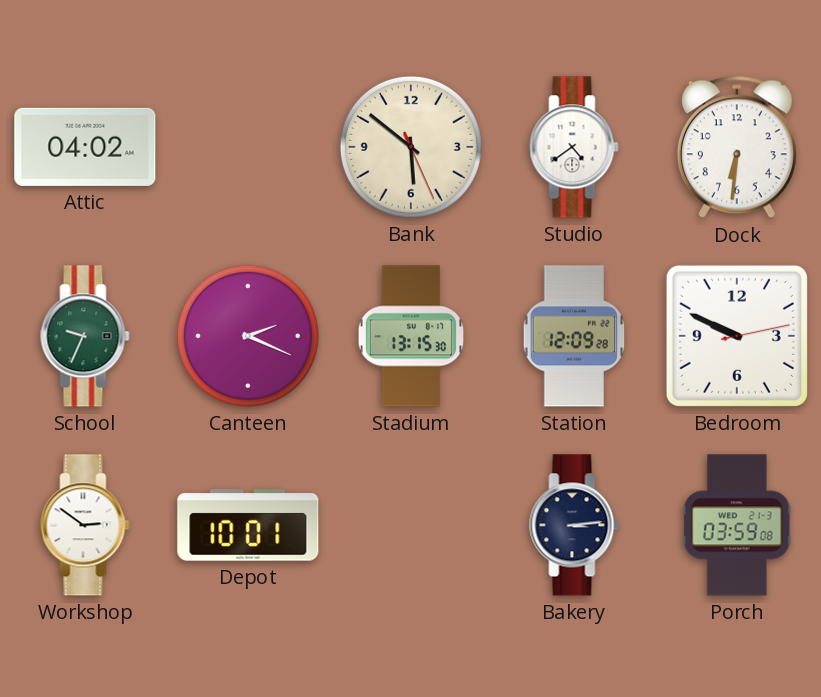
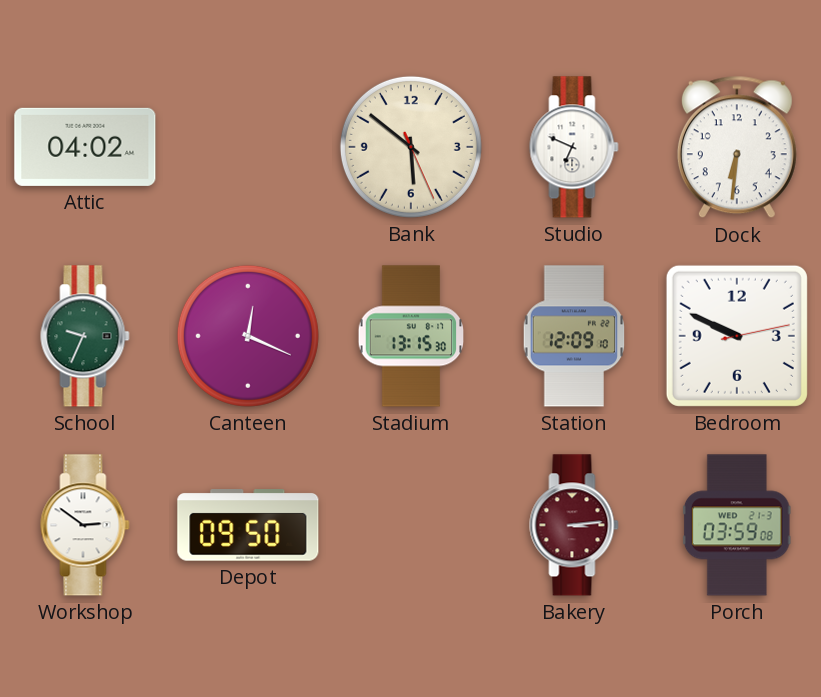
Studio: 4:39 -> 6:49 (574, 147)
Canteen: 2:19 -> 12:19 (248, 336)
Station: 12:09:28 -> 12:09:10 (574, 336)
Depot: 10:01 -> 09:50 (248, 525)
Bakery dial: navy -> burgundy (574, 525)
